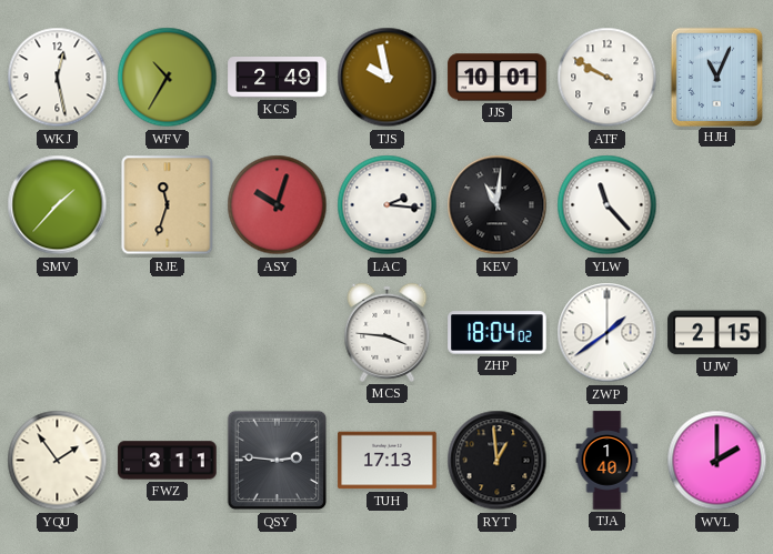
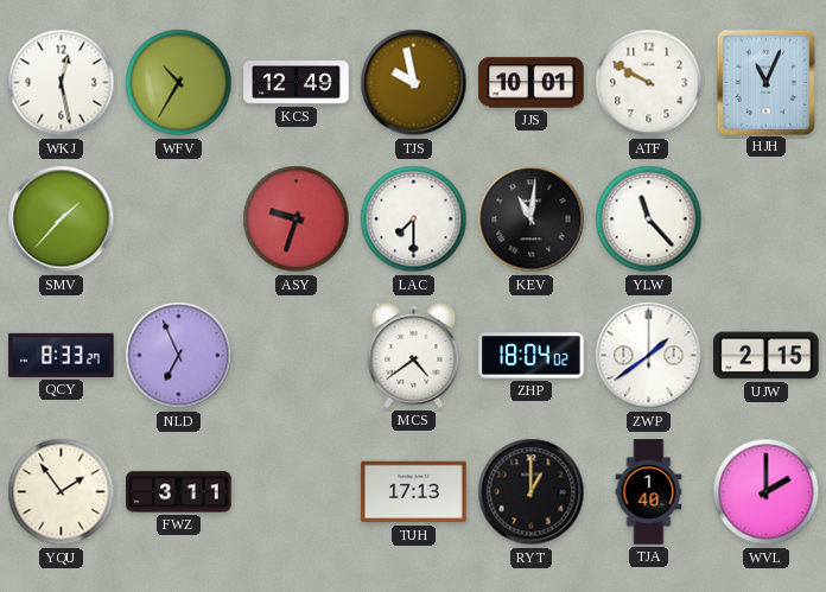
KCS: 2:49 -> 12:49 (297, 83)
RJE: 11:33 -> none (168, 205)
ASY: 10:03 -> 9:33 (297, 219)
LAC: 2:16 -> 7:30 (414, 219)
QCY: none -> 8:33 (62, 355)
NLD: none -> 6:56 (179, 356)
MCS: 3:46 -> 4:39 (414, 355)
QSY: 2:46 -> none (278, 461)
RYT: 12:59 -> 1:00 (532, 492)
